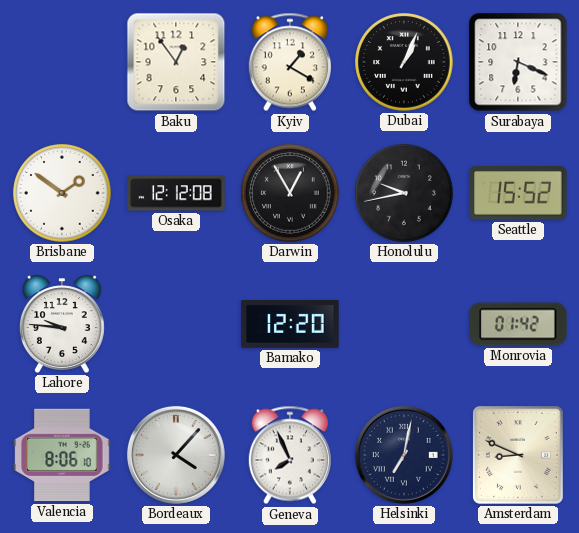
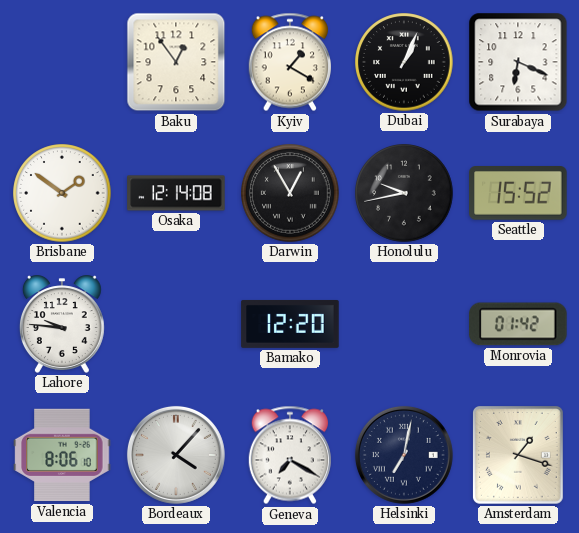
Osaka: 12:12 -> 12:14 (176, 193)
Geneva: 7:56 -> 7:20 (289, 455)
Amsterdam: 8:49 -> 1:18 (519, 456)
